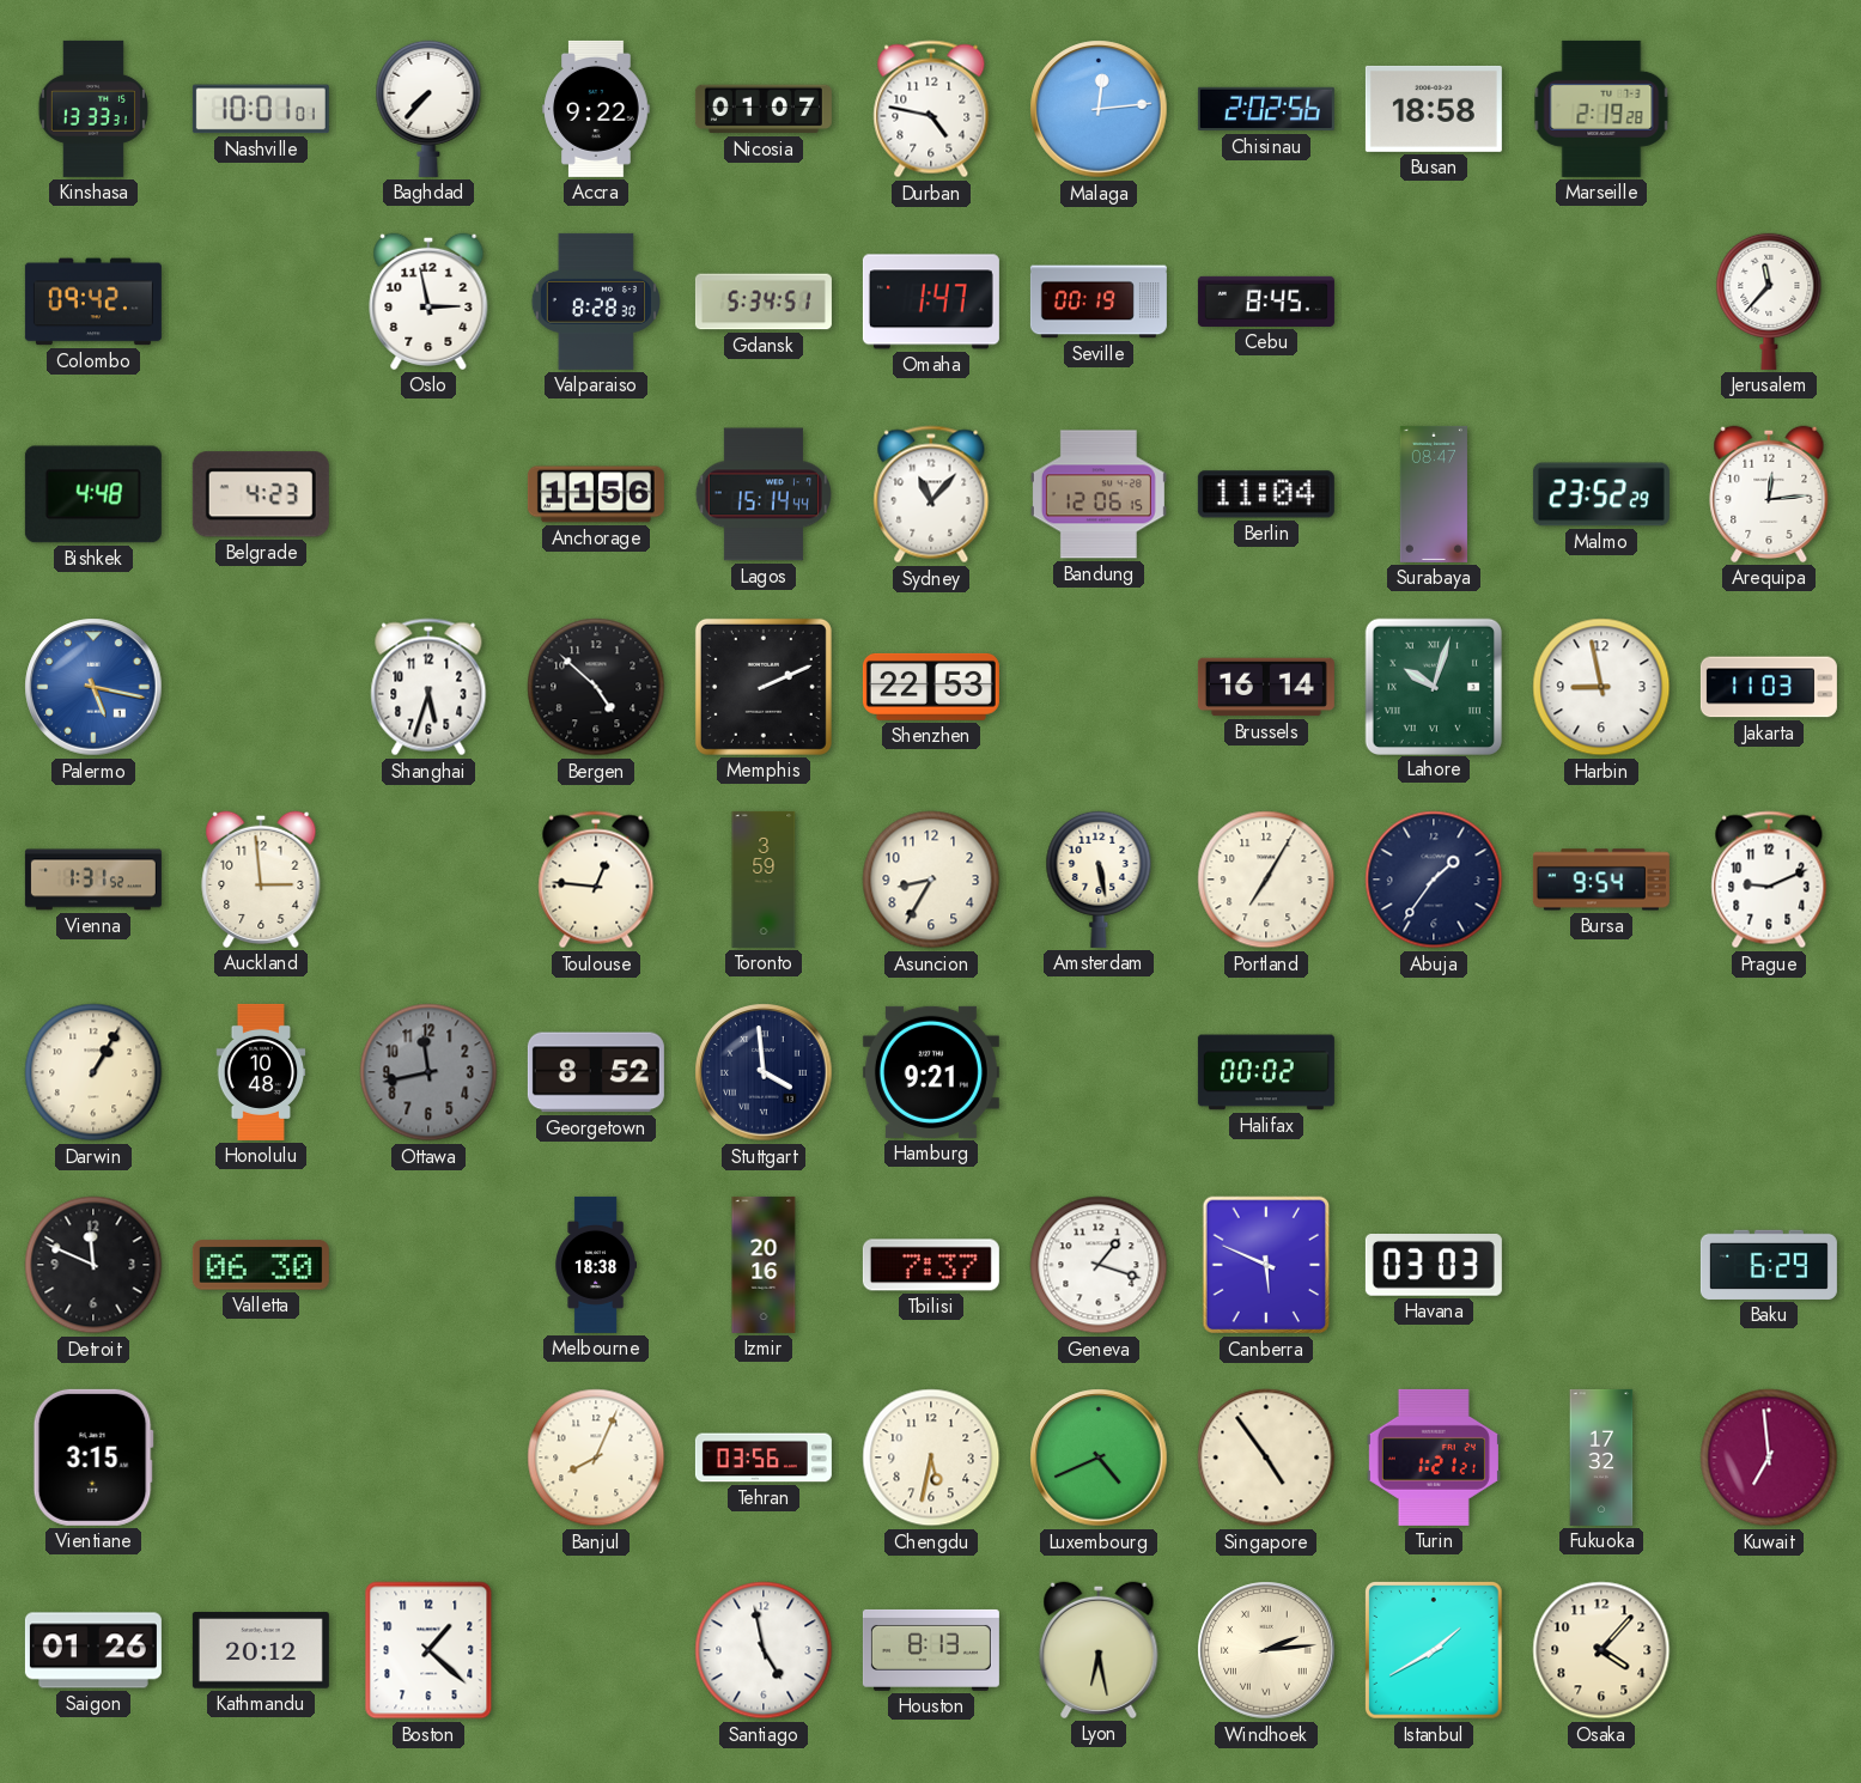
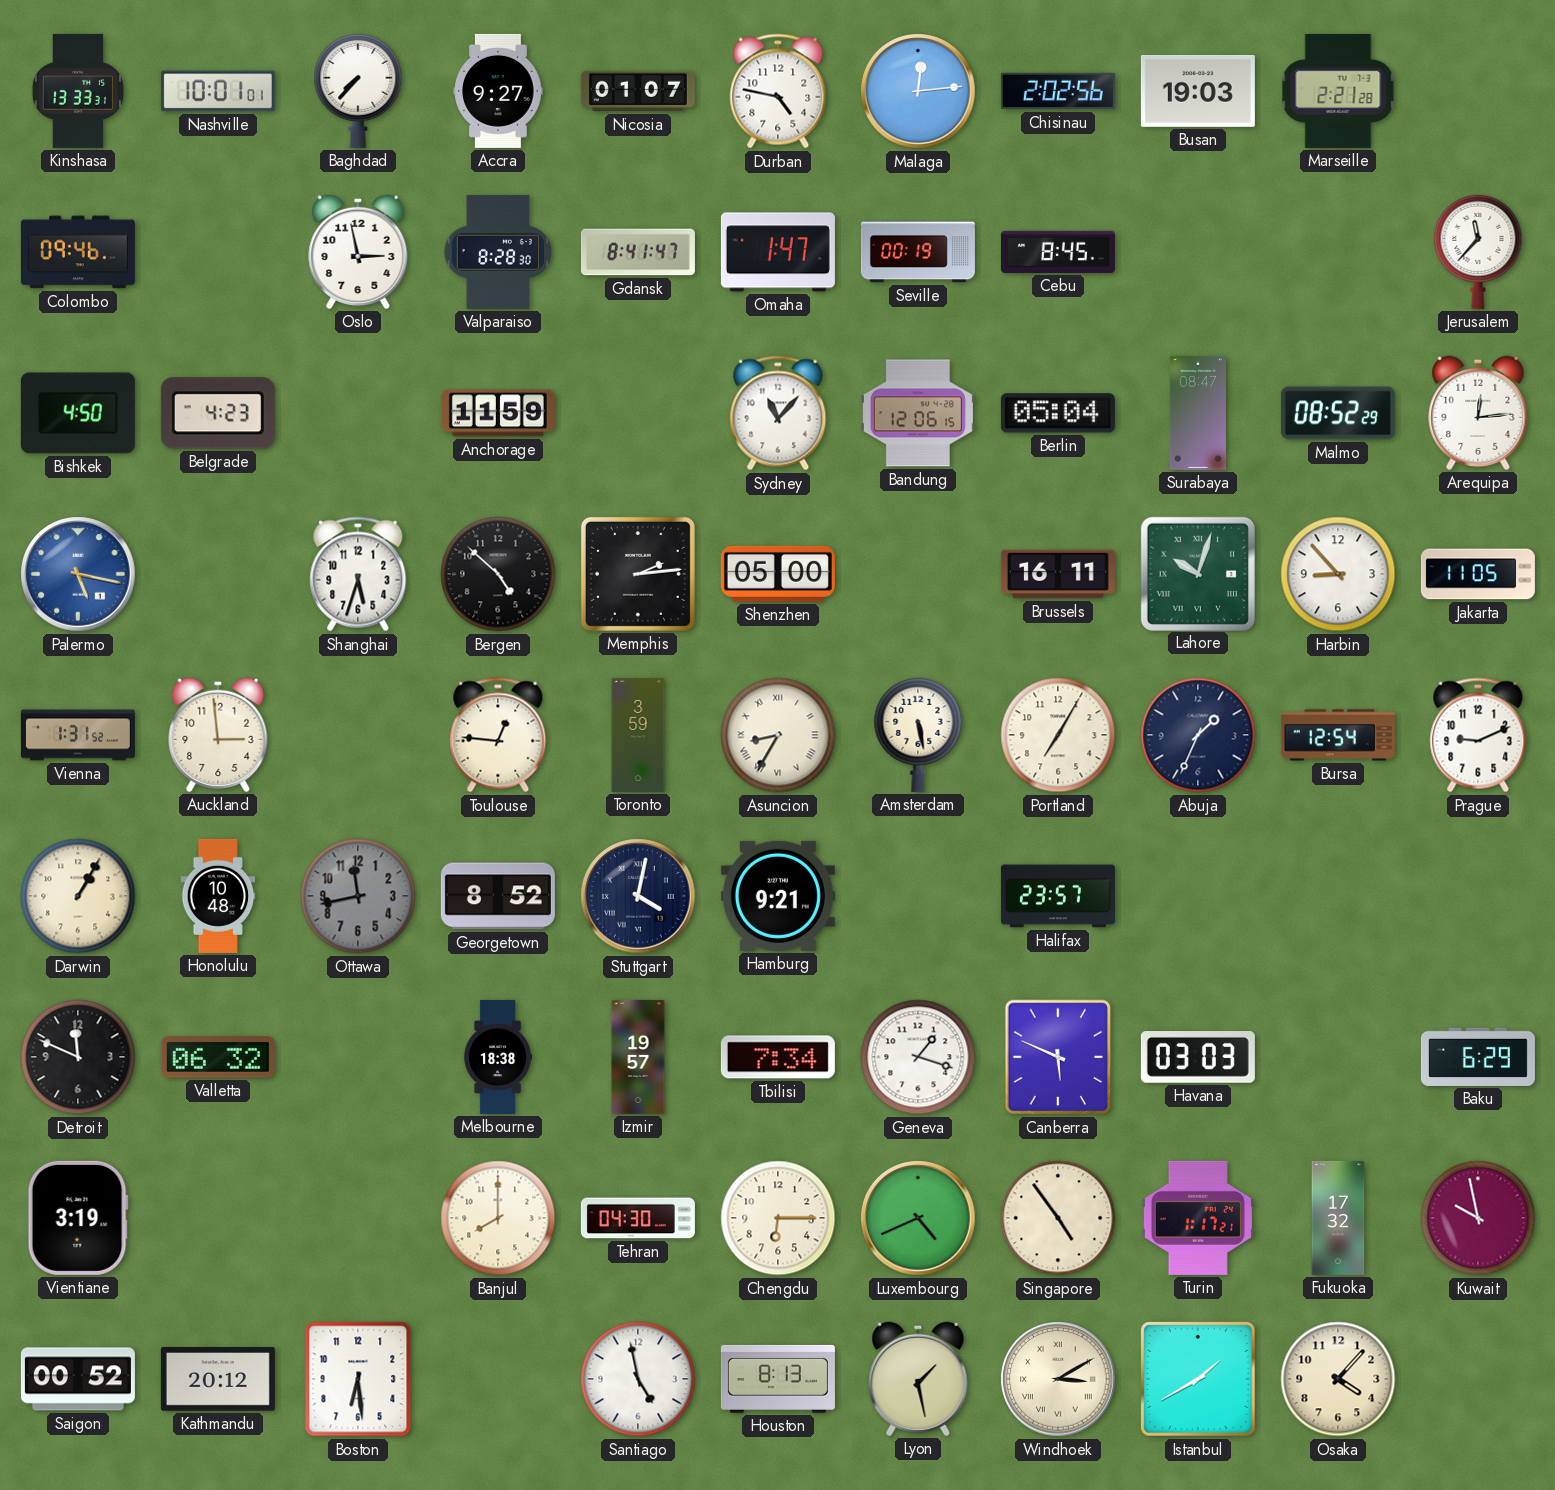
Accra: 9:22 -> 9:27 (498, 91)
Busan: 18:58 -> 19:03 (1198, 91)
Marseille: 2:19 -> 2:21 (1338, 91)
Colombo: 09:42 -> 09:46 (78, 252)
Gdansk: 5:34 -> 8:41 (638, 252)
Bishkek: 4:48 -> 4:50 (78, 413)
Anchorage: 11:56 -> 11:59 (498, 413)
Lagos: 15:14 -> none (764, 494)
Berlin: 11:04 -> 05:04 (1058, 413)
Malmo: 23:52 -> 08:52 (1338, 413)
Memphis: 2:11 -> 2:14 (638, 574)
Shenzhen: 22:53 -> 05:00 (778, 574)
Brussels: 16:14 -> 16:11 (1058, 574)
Harbin: 8:58 -> 8:53 (1338, 574)
Jakarta: 11:03 -> 11:05 (1478, 574)
Asuncion numerals: Arabic -> Roman (778, 735)
Abuja: 1:36 -> 1:34 (1198, 735)
Bursa: 9:54 -> 12:54 (1338, 735)
Stuttgart: 3:59 -> 4:02 (638, 896)
Halifax: 00:02 -> 23:57 (1058, 896)
Valletta: 06:30 -> 06:32 (218, 1057)
Izmir: 20:16 -> 19:57 (638, 1057)
Tbilisi: 7:37 -> 7:34 (778, 1057)
Vientiane: 3:15 -> 3:19 (78, 1218)
Banjul: 8:04 -> 8:00 (498, 1218)
Tehran: 03:56 -> 04:30 (638, 1218)
Chengdu: 5:32 -> 6:15 (778, 1218)
Turin: 1:21 -> 1:17 (1198, 1218)
Kuwait: 6:59 -> 9:58 (1478, 1218)
Saigon: 01:26 -> 00:52 (78, 1379)
Boston: 1:22 -> 6:29 (358, 1379)
Lyon: 6:28 -> 1:28 (918, 1379)
Windhoek: 2:14 -> 3:10 (1058, 1379)
